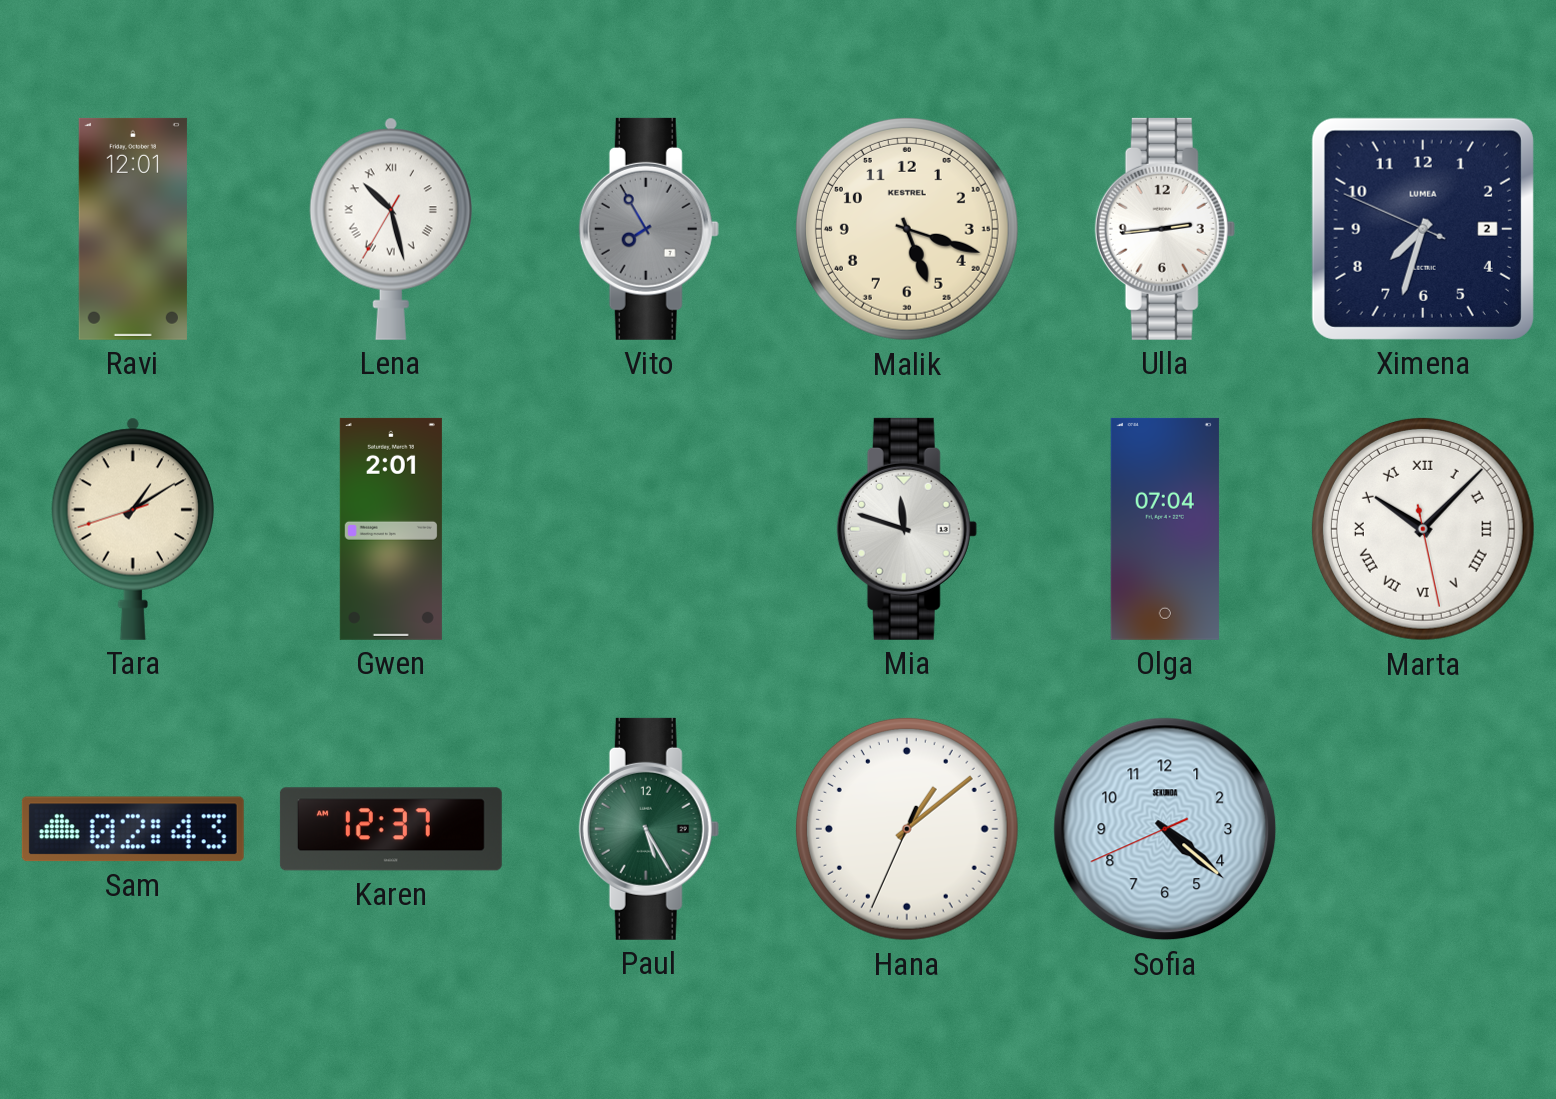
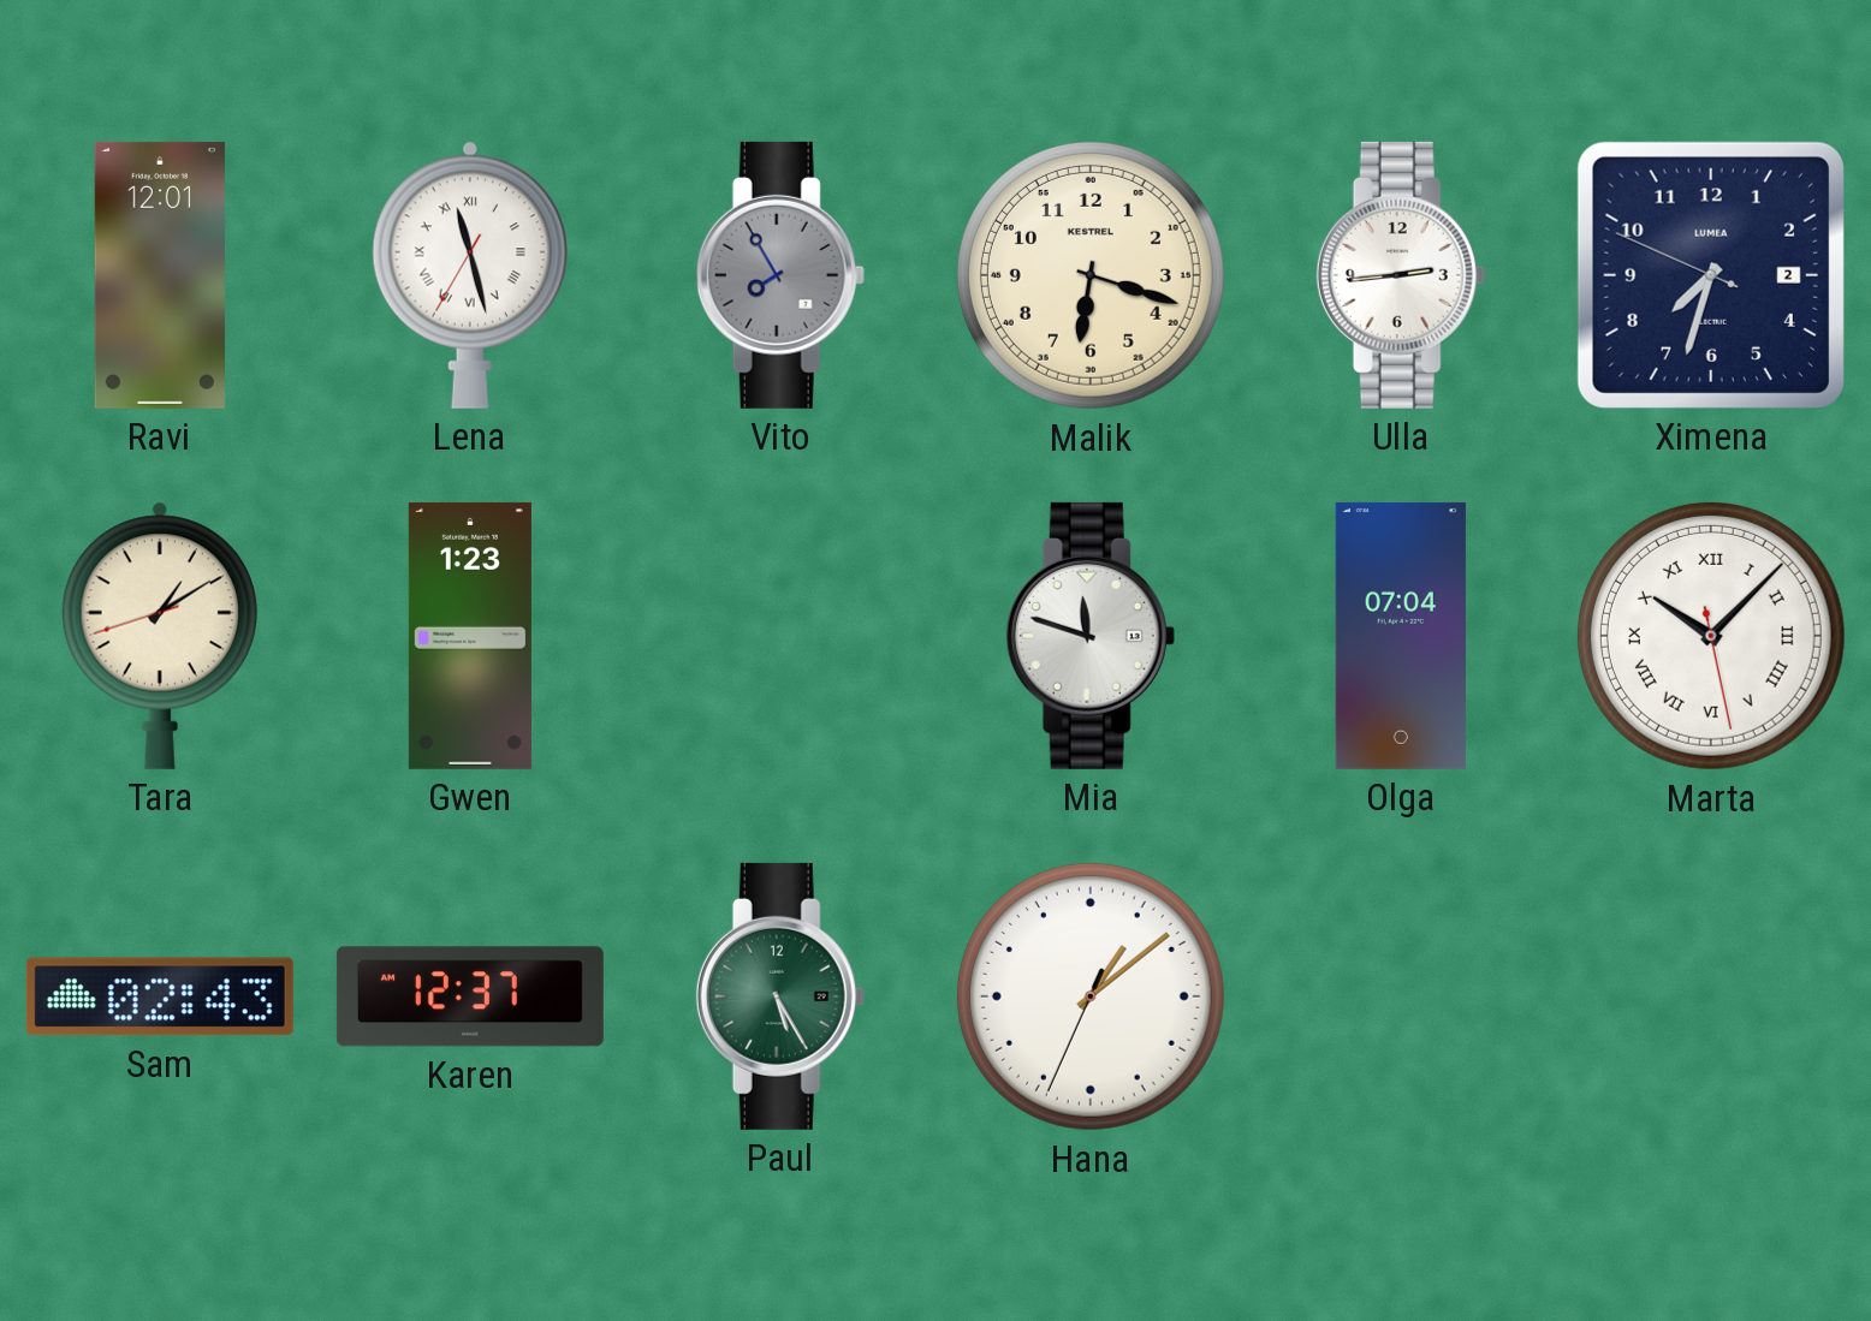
Lena: 10:27 -> 11:27 (470, 275)
Malik: 5:18 -> 6:18 (1091, 275)
Gwen: 2:01 -> 1:23 (470, 636)
Sofia: 4:21 -> none (1165, 829)
